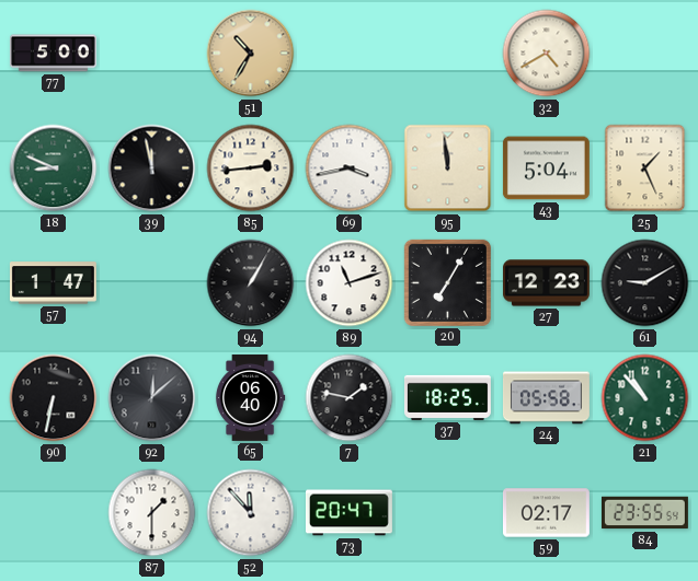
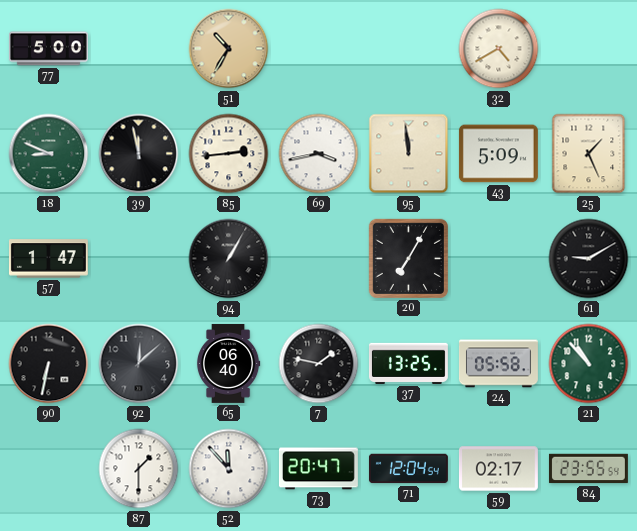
43: 5:04 -> 5:09 (498, 154)
89: 11:12 -> none (350, 283)
27: 12:23 -> none (546, 283)
37: 18:25 -> 13:25 (408, 363)
71: none -> 12:04 (408, 469)
